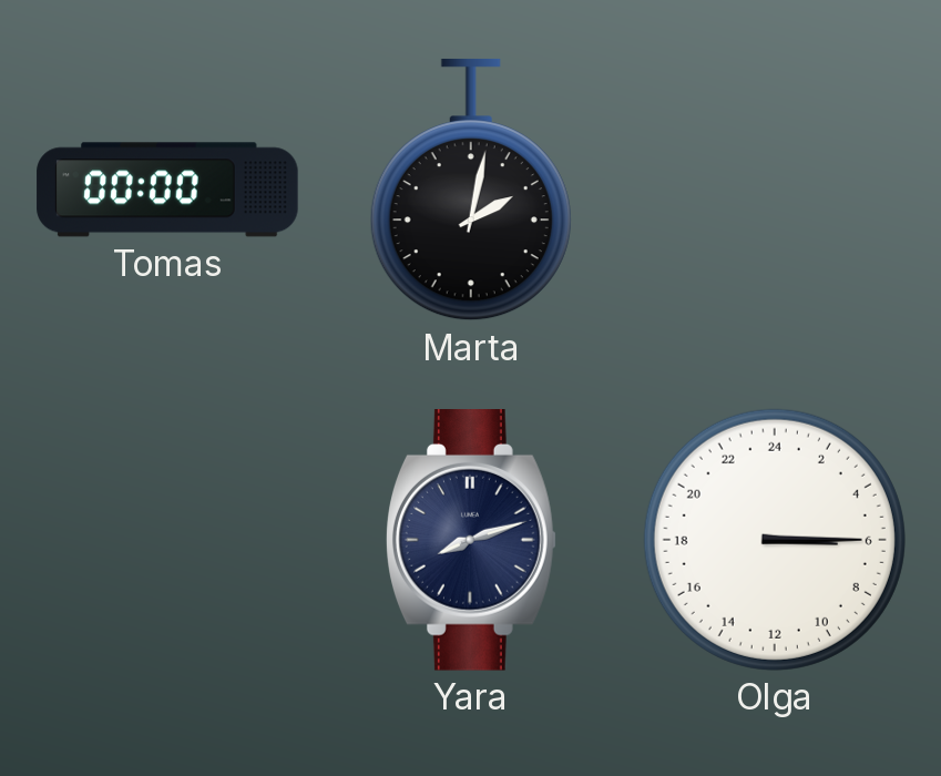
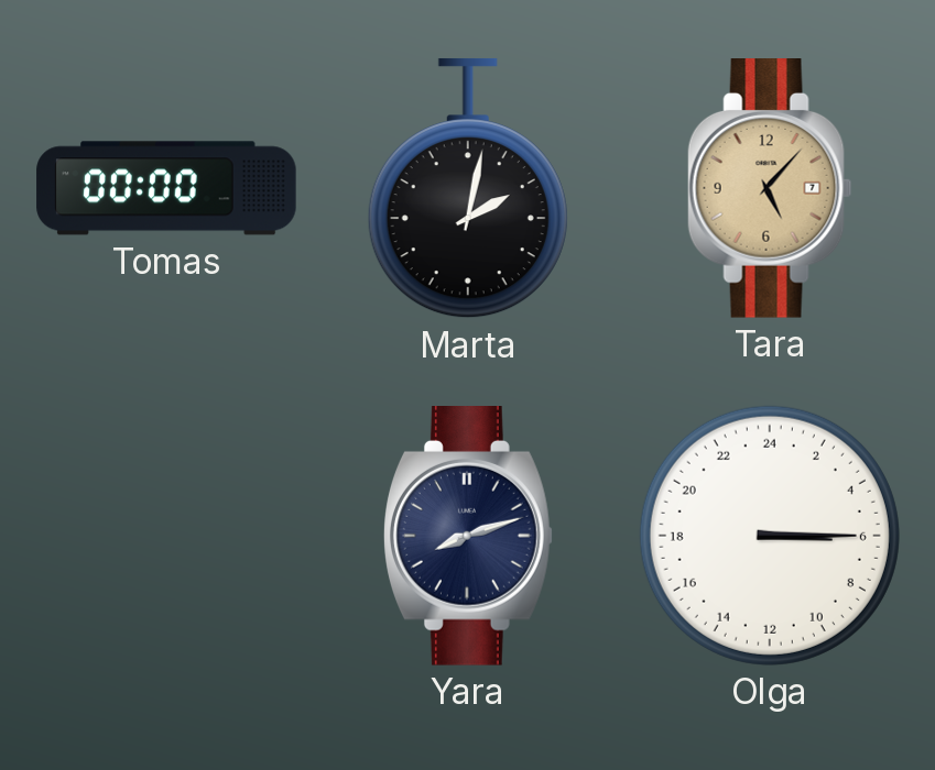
Tara: none -> 5:07 (770, 189)
